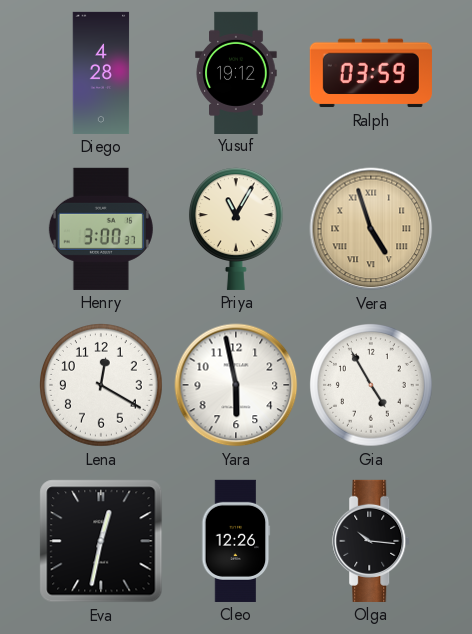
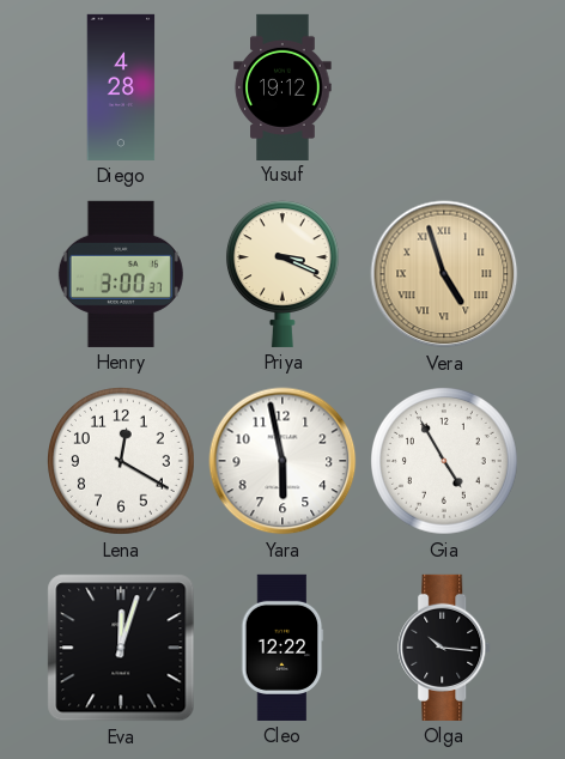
Ralph: 03:59 -> none (371, 73)
Priya: 11:05 -> 3:19 (282, 274)
Eva: 12:32 -> 12:03 (121, 648)
Cleo: 12:26 -> 12:22 (282, 648)
